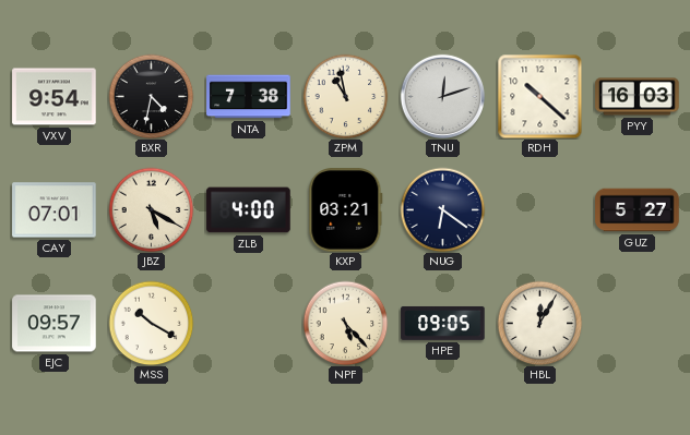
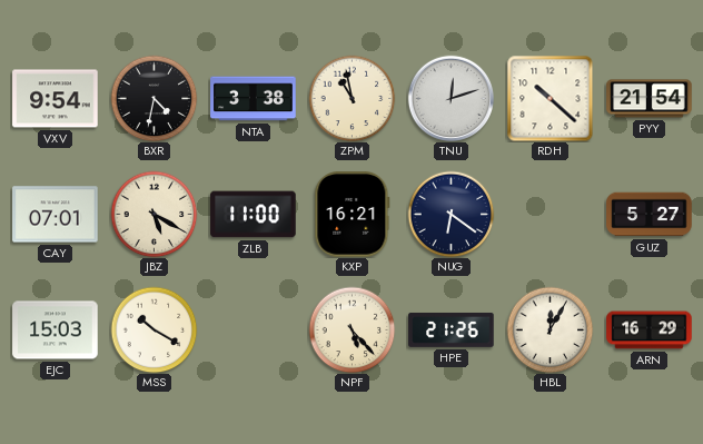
NTA: 7:38 -> 3:38 (254, 99)
PYY: 16:03 -> 21:54 (650, 99)
ZLB: 4:00 -> 11:00 (254, 215)
KXP: 03:21 -> 16:21 (353, 215)
EJC: 09:57 -> 15:03 (56, 330)
HPE: 09:05 -> 21:26 (452, 329)
ARN: none -> 16:29 (650, 330)
